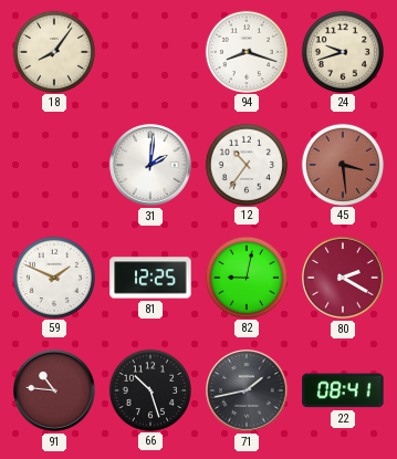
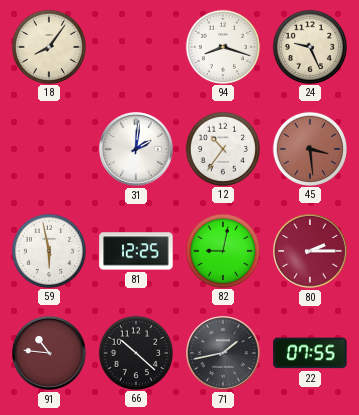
24: 9:42 -> 9:26 (309, 46)
59: 1:49 -> 5:58 (48, 250)
80: 2:20 -> 2:15 (311, 252)
66: 10:27 -> 10:22 (135, 352)
22: 08:41 -> 07:55 (310, 353)
